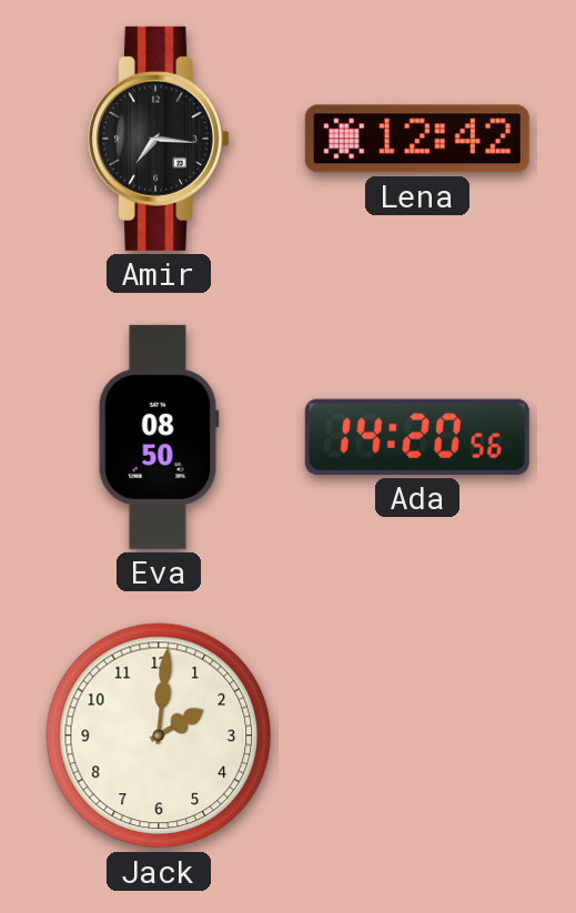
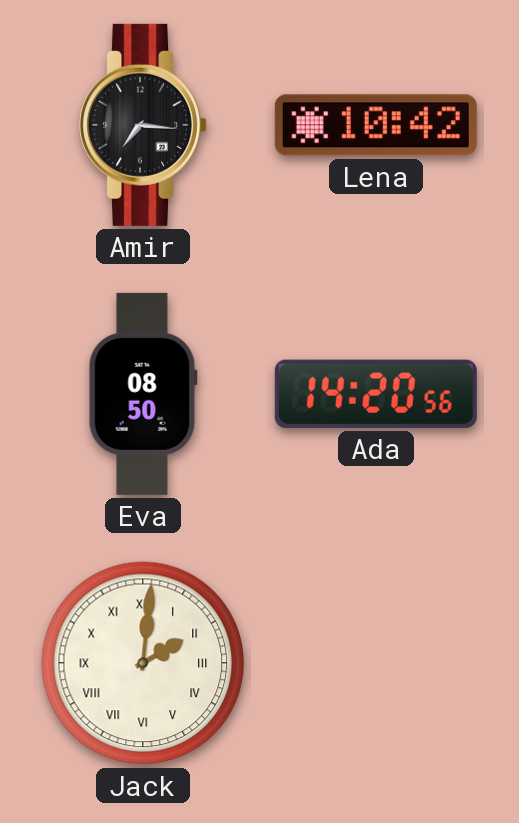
Lena: 12:42 -> 10:42 (376, 125)
Jack numerals: Arabic -> Roman (143, 663)
